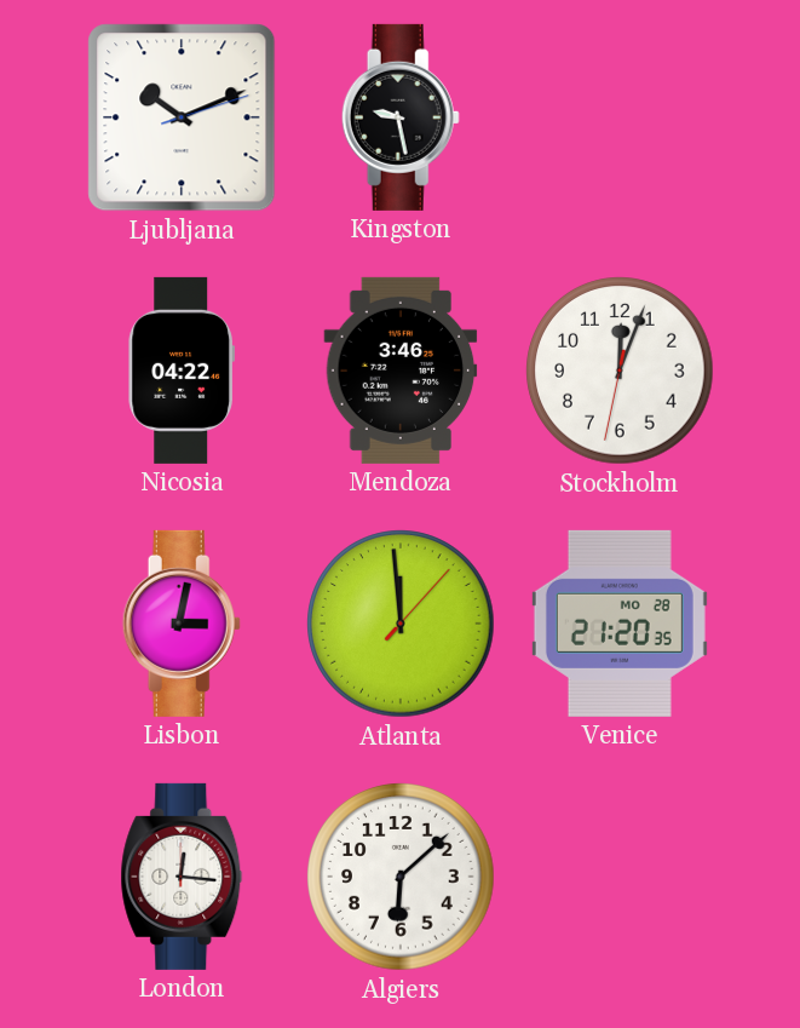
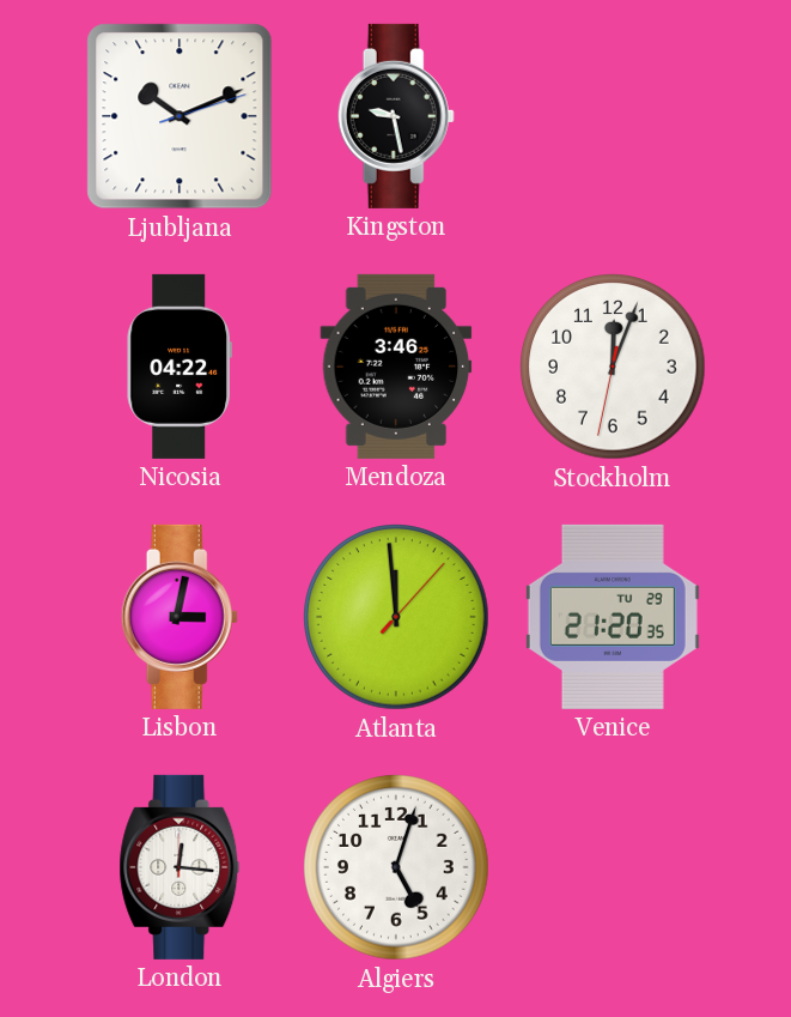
Venice date: MO 28 -> TU 29 (613, 617)
Algiers: 6:08 -> 5:03 (396, 867)
